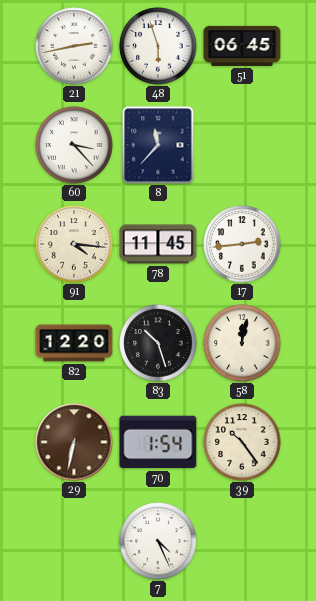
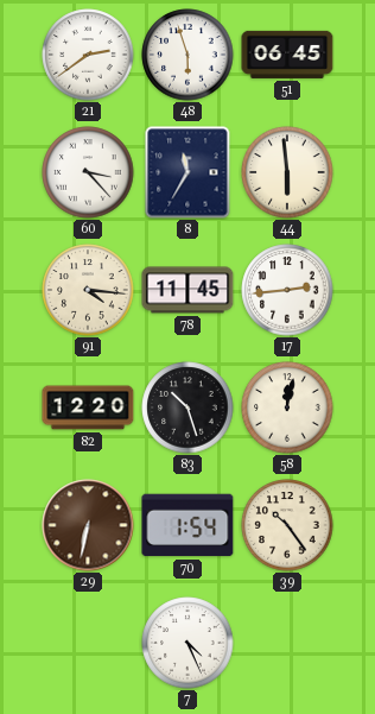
21: 2:43 -> 2:39 (88, 55)
8: 11:37 -> 11:35 (188, 172)
44: none -> 5:59 (287, 172)
